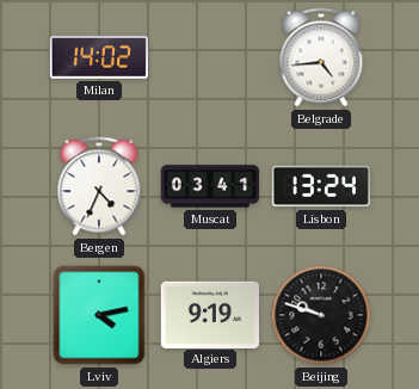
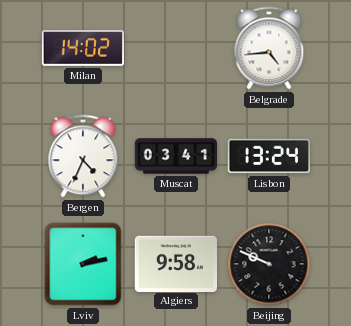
Lviv: 4:13 -> 2:13 (83, 264)
Algiers: 9:19 -> 9:58 (175, 263)
Beijing: 9:48 -> 9:49 (269, 264)
